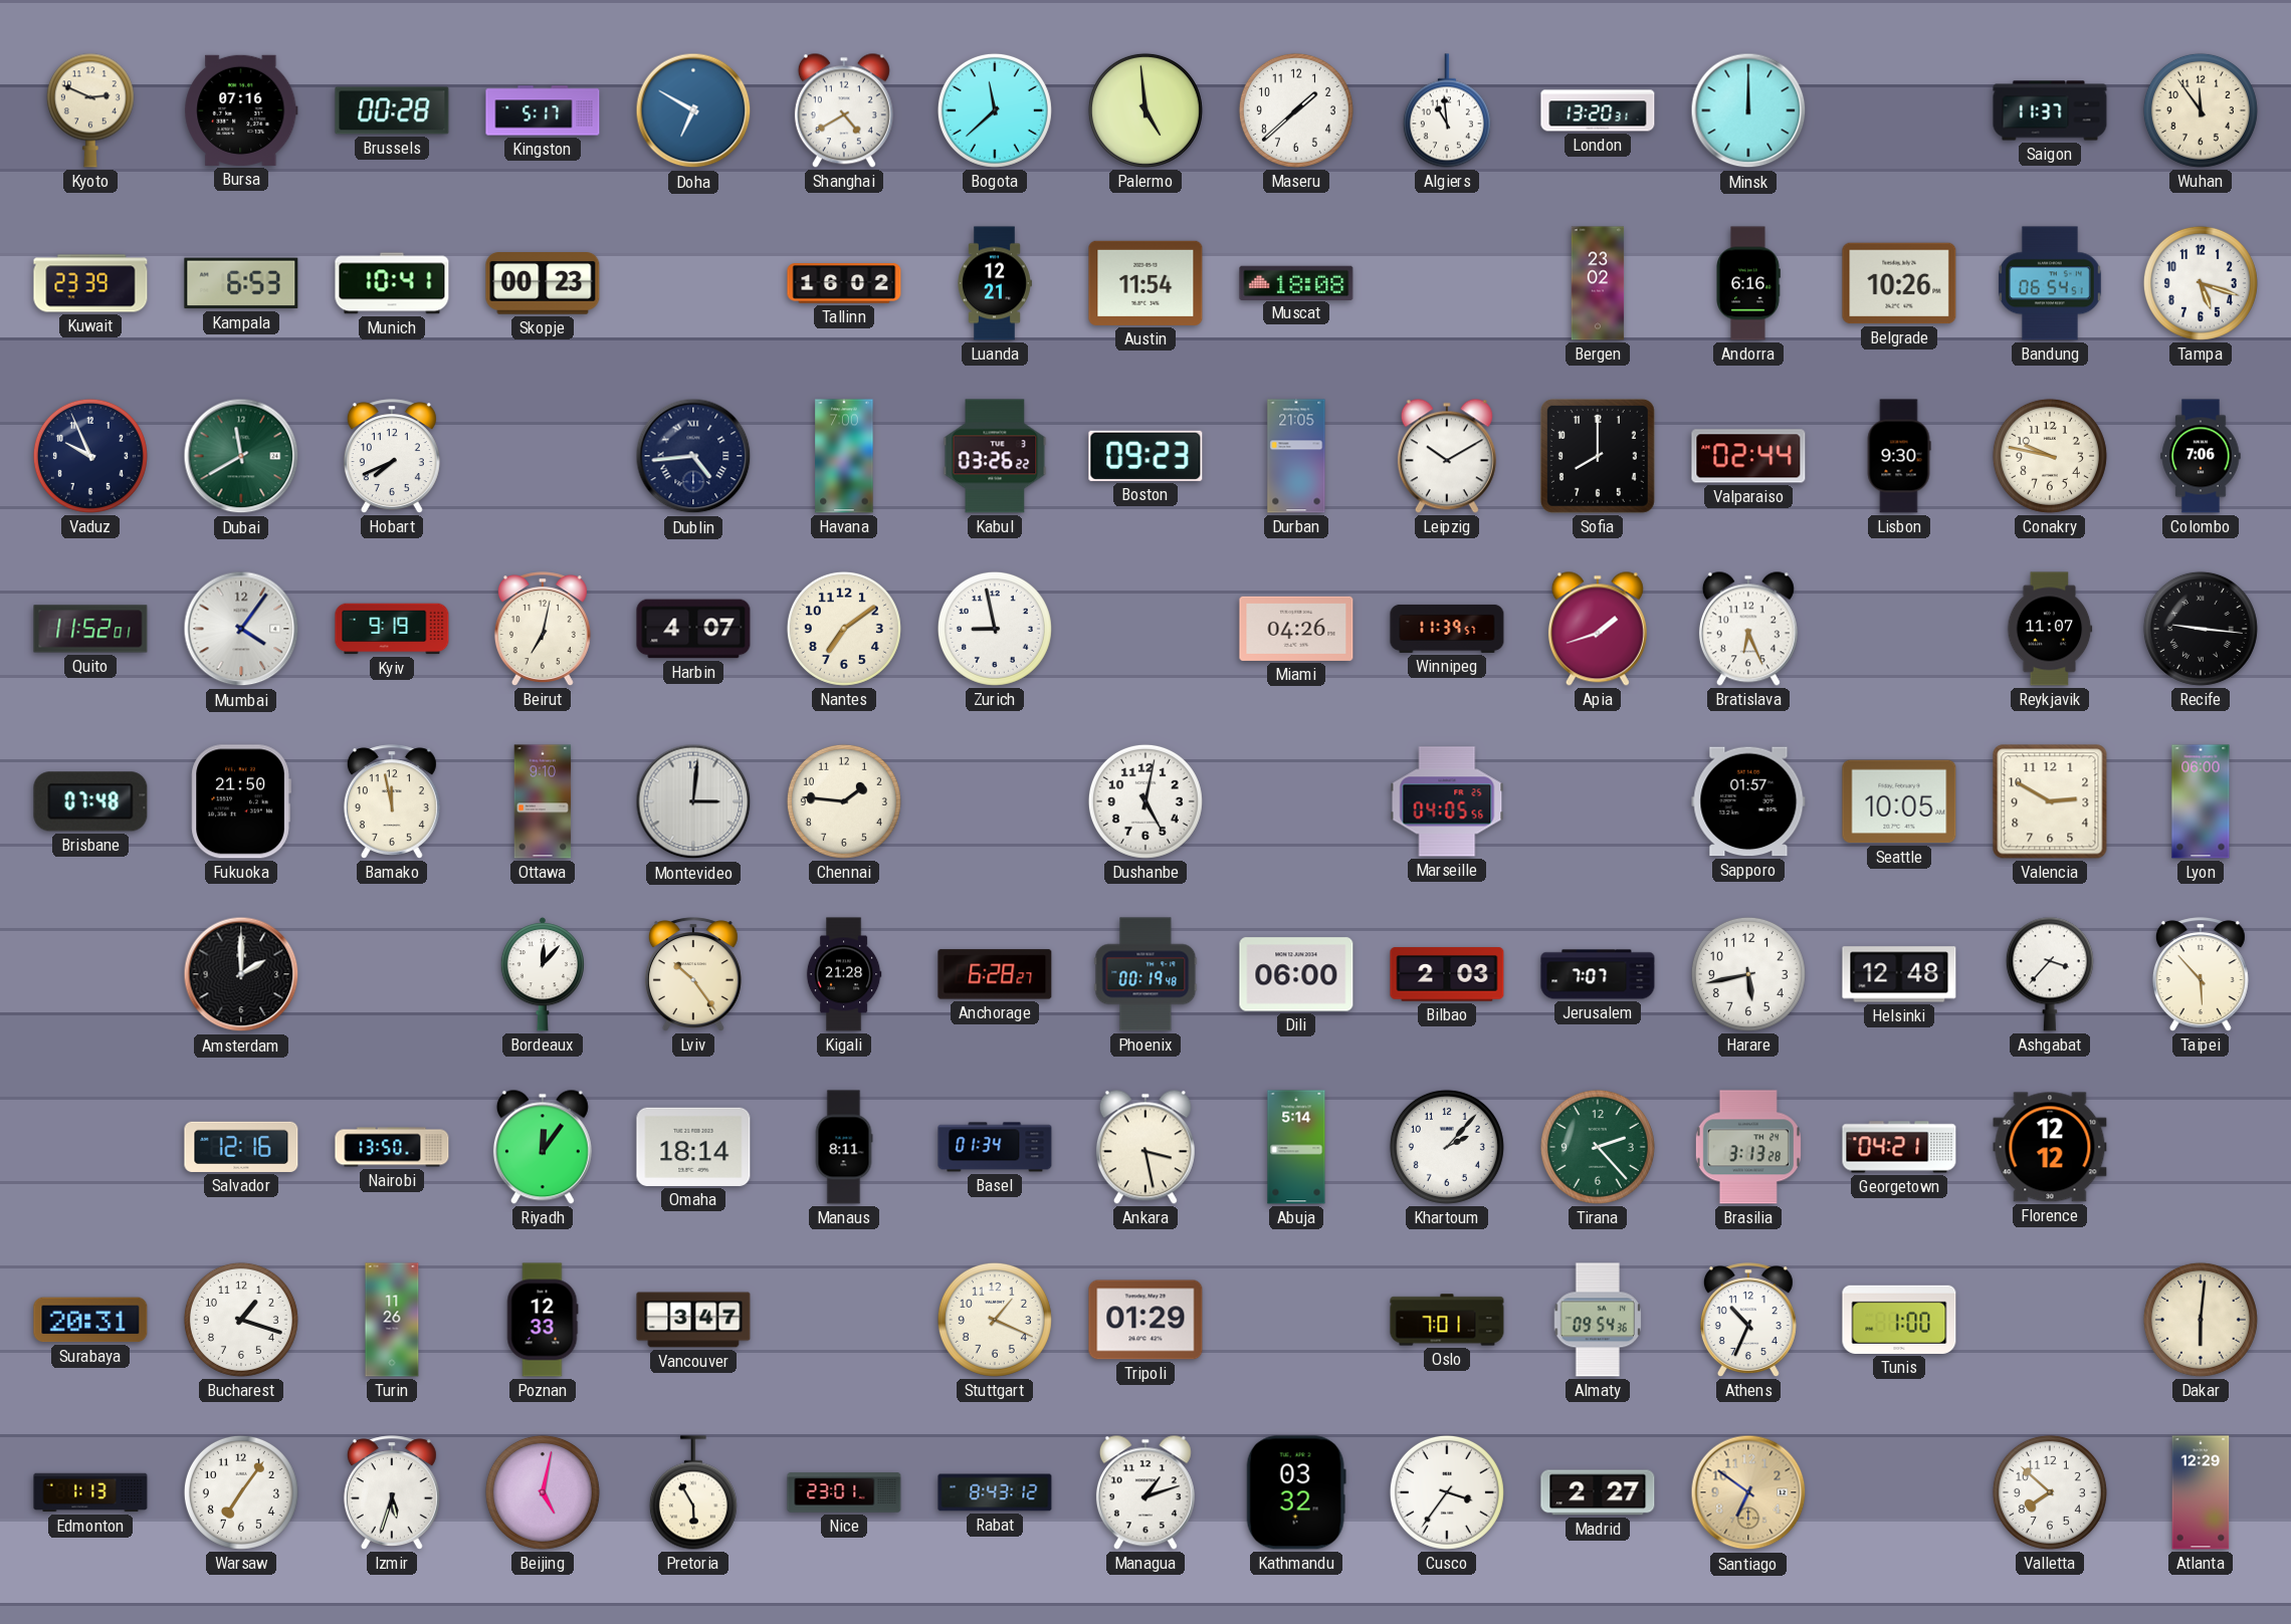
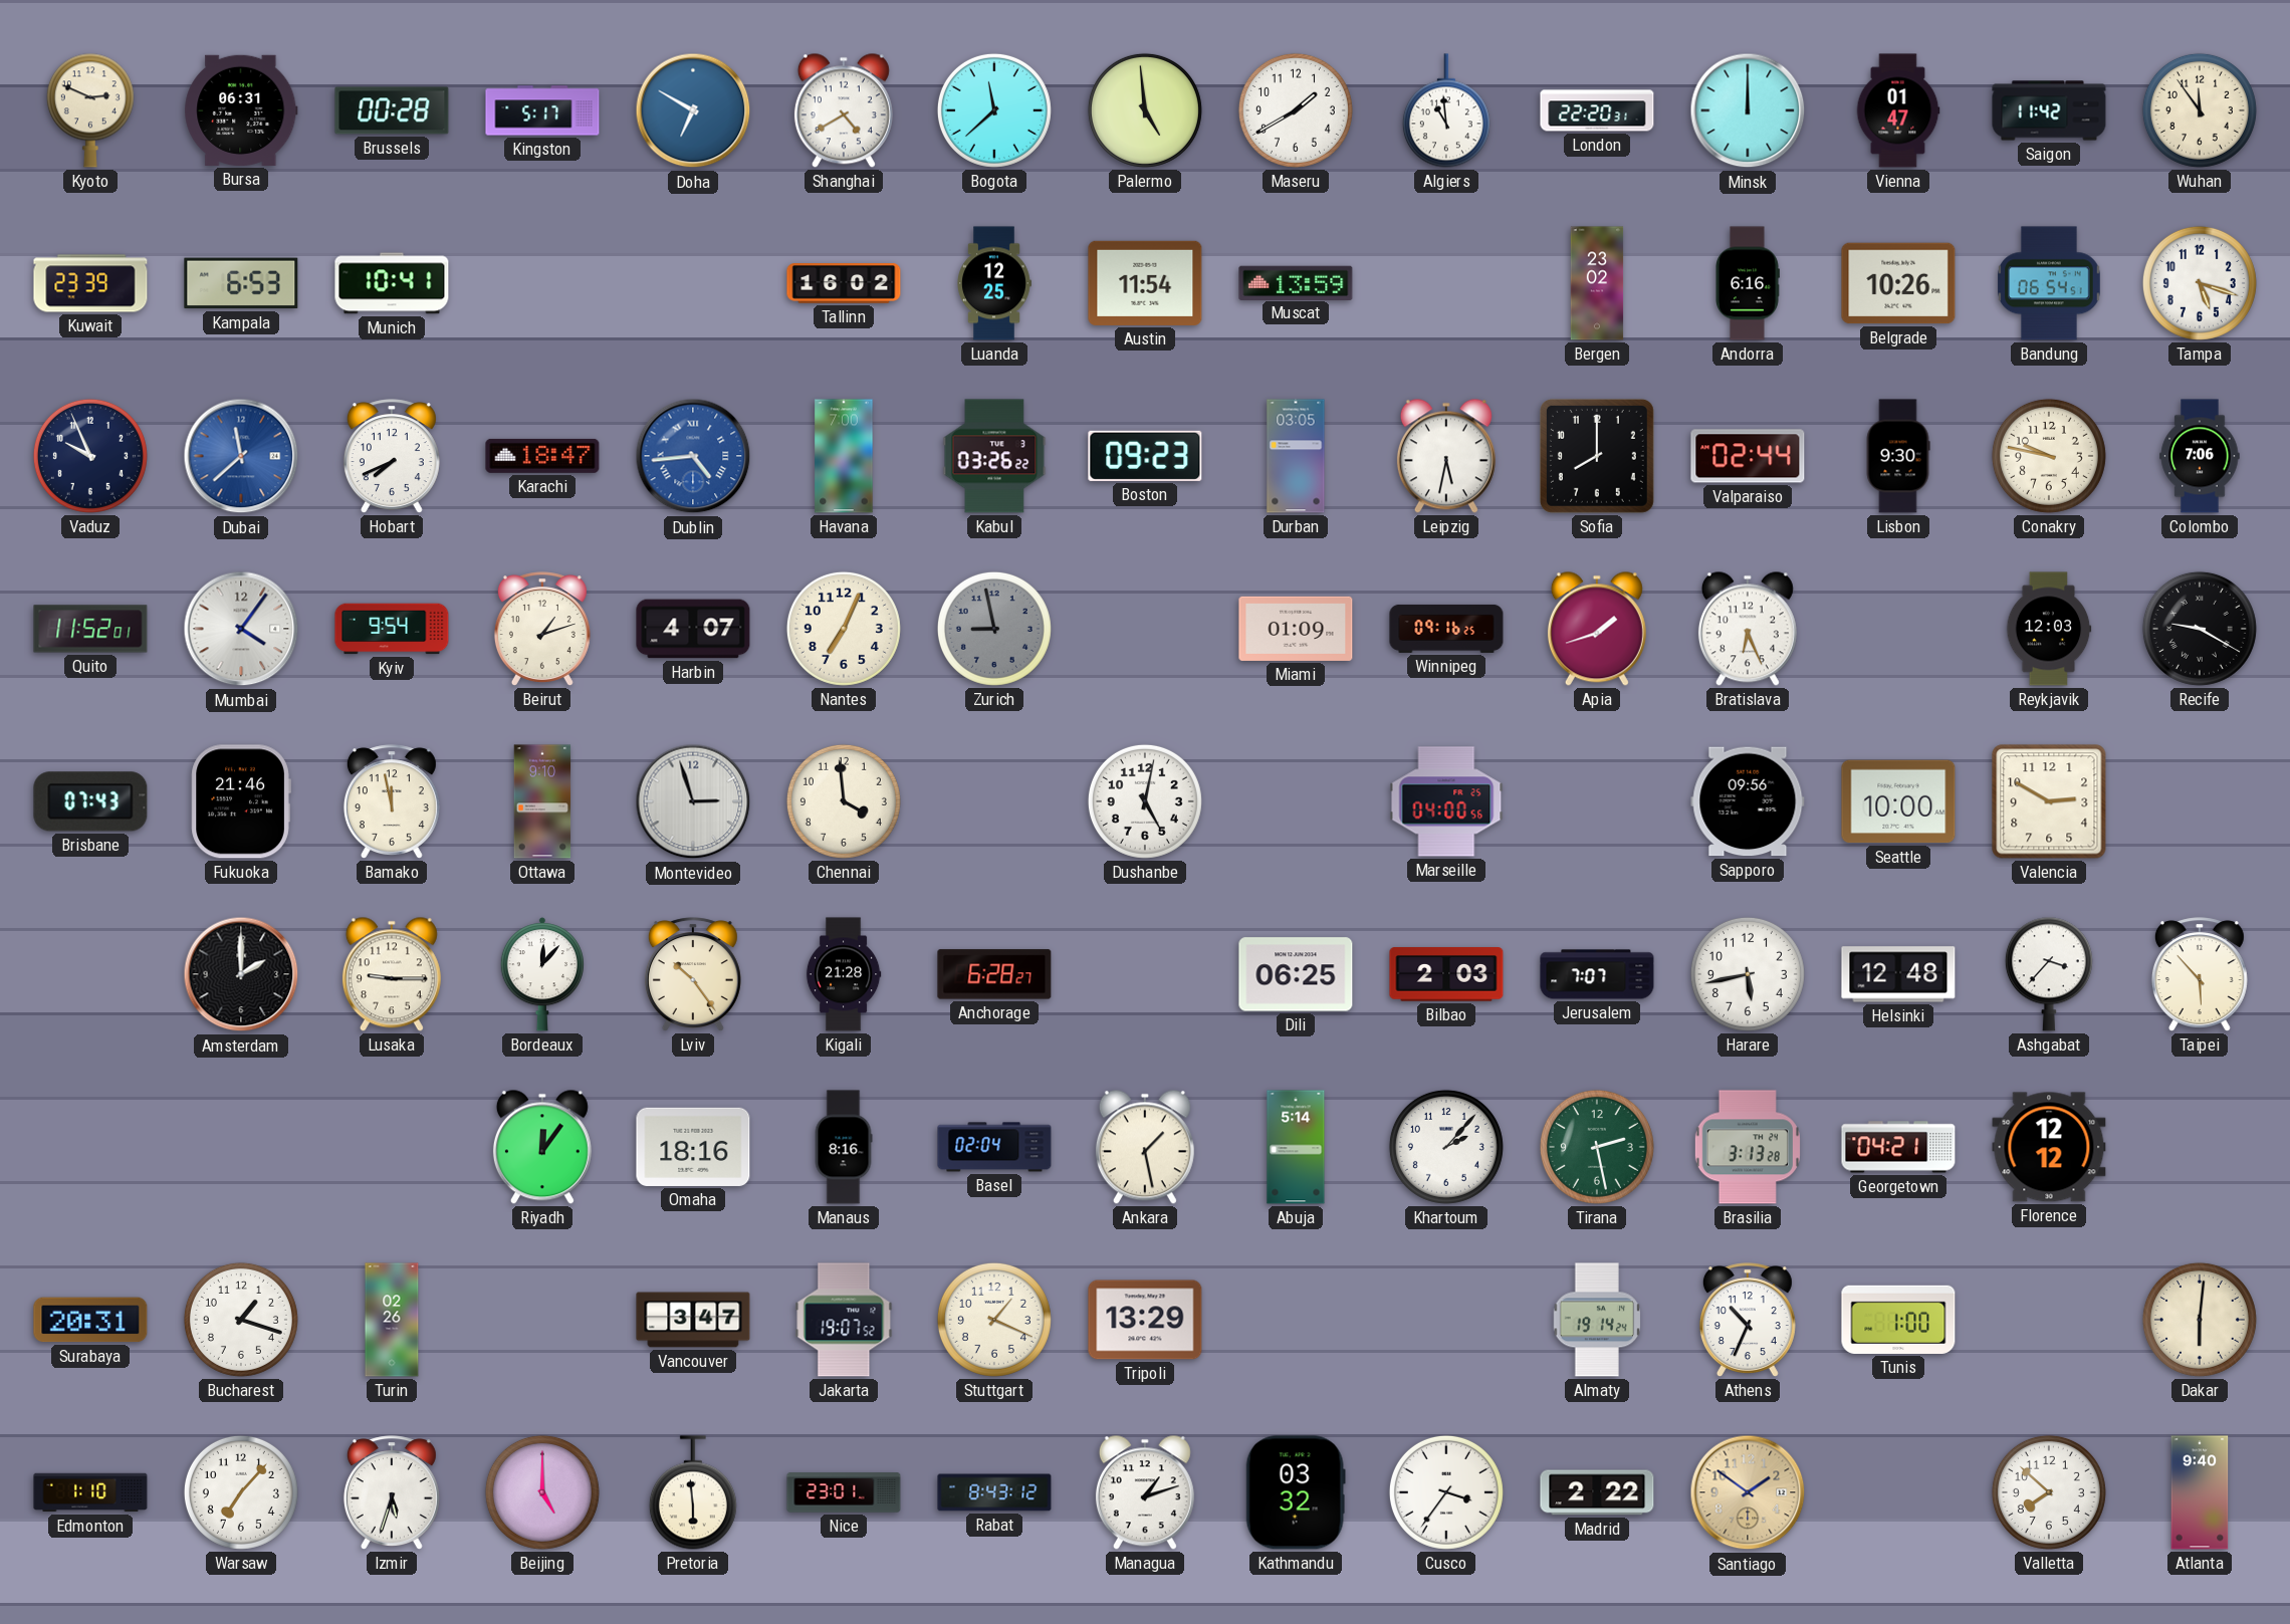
Bursa: 07:16 -> 06:31 (241, 110)
Maseru: 1:38 -> 1:40 (1296, 110)
London: 13:20 -> 22:20 (1597, 110)
Vienna: none -> 01:47 (1898, 110)
Saigon: 11:37 -> 11:42 (2049, 110)
Skopje: 00:23 -> none (543, 284)
Luanda: 12:21 -> 12:25 (994, 283)
Muscat: 18:08 -> 13:59 (1296, 282)
Dubai: 11:40 -> 11:38 (241, 456)
Dubai dial: green -> blue (241, 456)
Karachi: none -> 18:47 (542, 456)
Dublin dial: navy -> blue (693, 456)
Durban: 21:05 -> 03:05 (1296, 456)
Leipzig: 10:10 -> 5:32 (1446, 456)
Kyiv: 9:19 -> 9:54 (392, 629)
Beirut: 7:02 -> 1:12 (542, 629)
Nantes: 7:09 -> 7:04 (844, 629)
Zurich dial: white -> grey (994, 629)
Miami: 04:26 -> 01:09 (1296, 629)
Winnipeg: 11:39 -> 09:16 (1446, 629)
Reykjavik: 11:07 -> 12:03 (2049, 629)
Recife: 9:16 -> 9:20 (2200, 629)
Brisbane: 07:48 -> 07:43 (90, 801)
Fukuoka: 21:50 -> 21:46 (241, 801)
Montevideo: 3:01 -> 2:57 (693, 801)
Chennai: 1:46 -> 3:59 (844, 801)
Marseille: 04:05 -> 04:00 (1446, 801)
Sapporo: 01:57 -> 09:56 (1748, 801)
Seattle: 10:05 -> 10:00 (1898, 801)
Lyon: 06:00 -> none (2201, 801)
Lusaka: none -> 9:15 (392, 974)
Phoenix: 00:19 -> none (1145, 974)
Dili: 06:00 -> 06:25 (1296, 974)
Salvador: 12:16 -> none (241, 1147)
Nairobi: 13:50 -> none (392, 1147)
Omaha: 18:14 -> 18:16 (693, 1147)
Manaus: 8:11 -> 8:16 (844, 1147)
Basel: 01:34 -> 02:04 (994, 1147)
Ankara: 3:28 -> 1:28 (1145, 1147)
Tirana: 2:23 -> 2:28 (1597, 1147)
Turin: 11:26 -> 02:26 (392, 1320)
Poznan: 12:33 -> none (543, 1320)
Jakarta: none -> 19:07 (844, 1320)
Tripoli: 01:29 -> 13:29 (1145, 1320)
Oslo: 7:01 -> none (1447, 1320)
Almaty: 09:54 -> 19:14 (1596, 1320)
Edmonton: 1:13 -> 1:10 (90, 1492)
Warsaw: 7:06 -> 7:07 (241, 1492)
Beijing: 5:02 -> 5:00 (542, 1492)
Pretoria: 5:55 -> 5:59 (693, 1492)
Madrid: 2:27 -> 2:22 (1597, 1492)
Santiago: 6:51 -> 1:51 (1748, 1492)
Atlanta: 12:29 -> 9:40 (2200, 1492)
